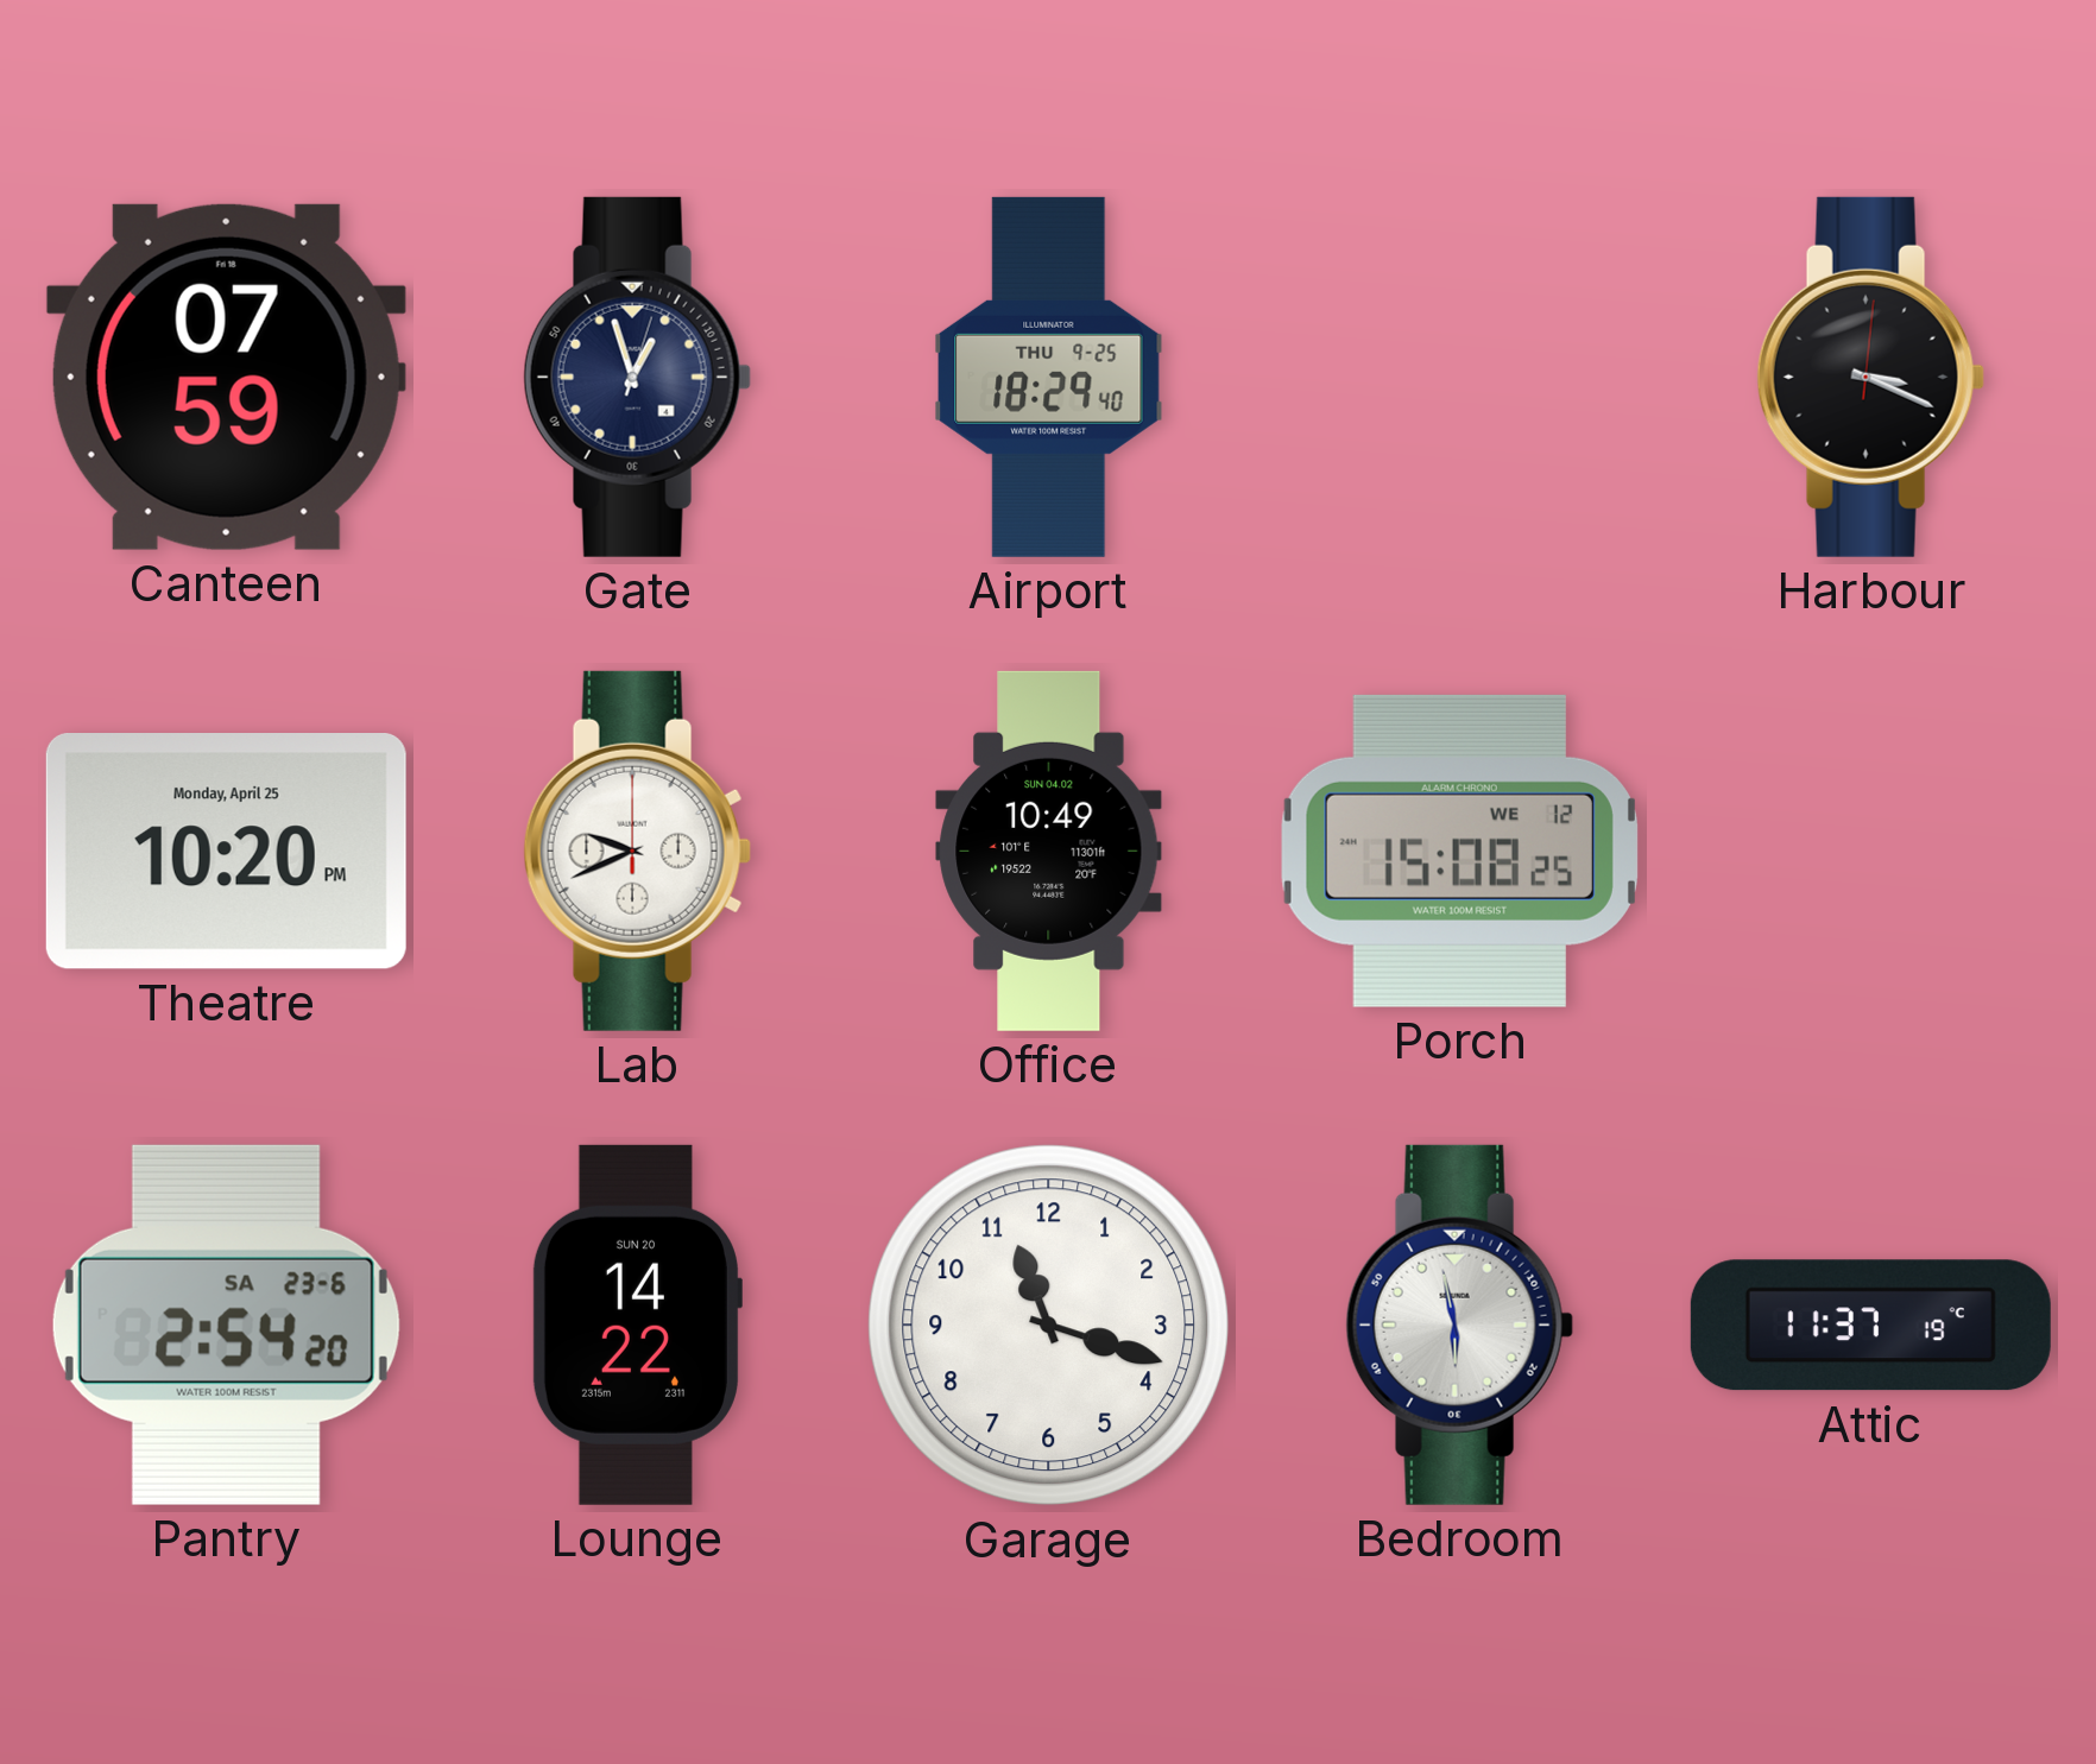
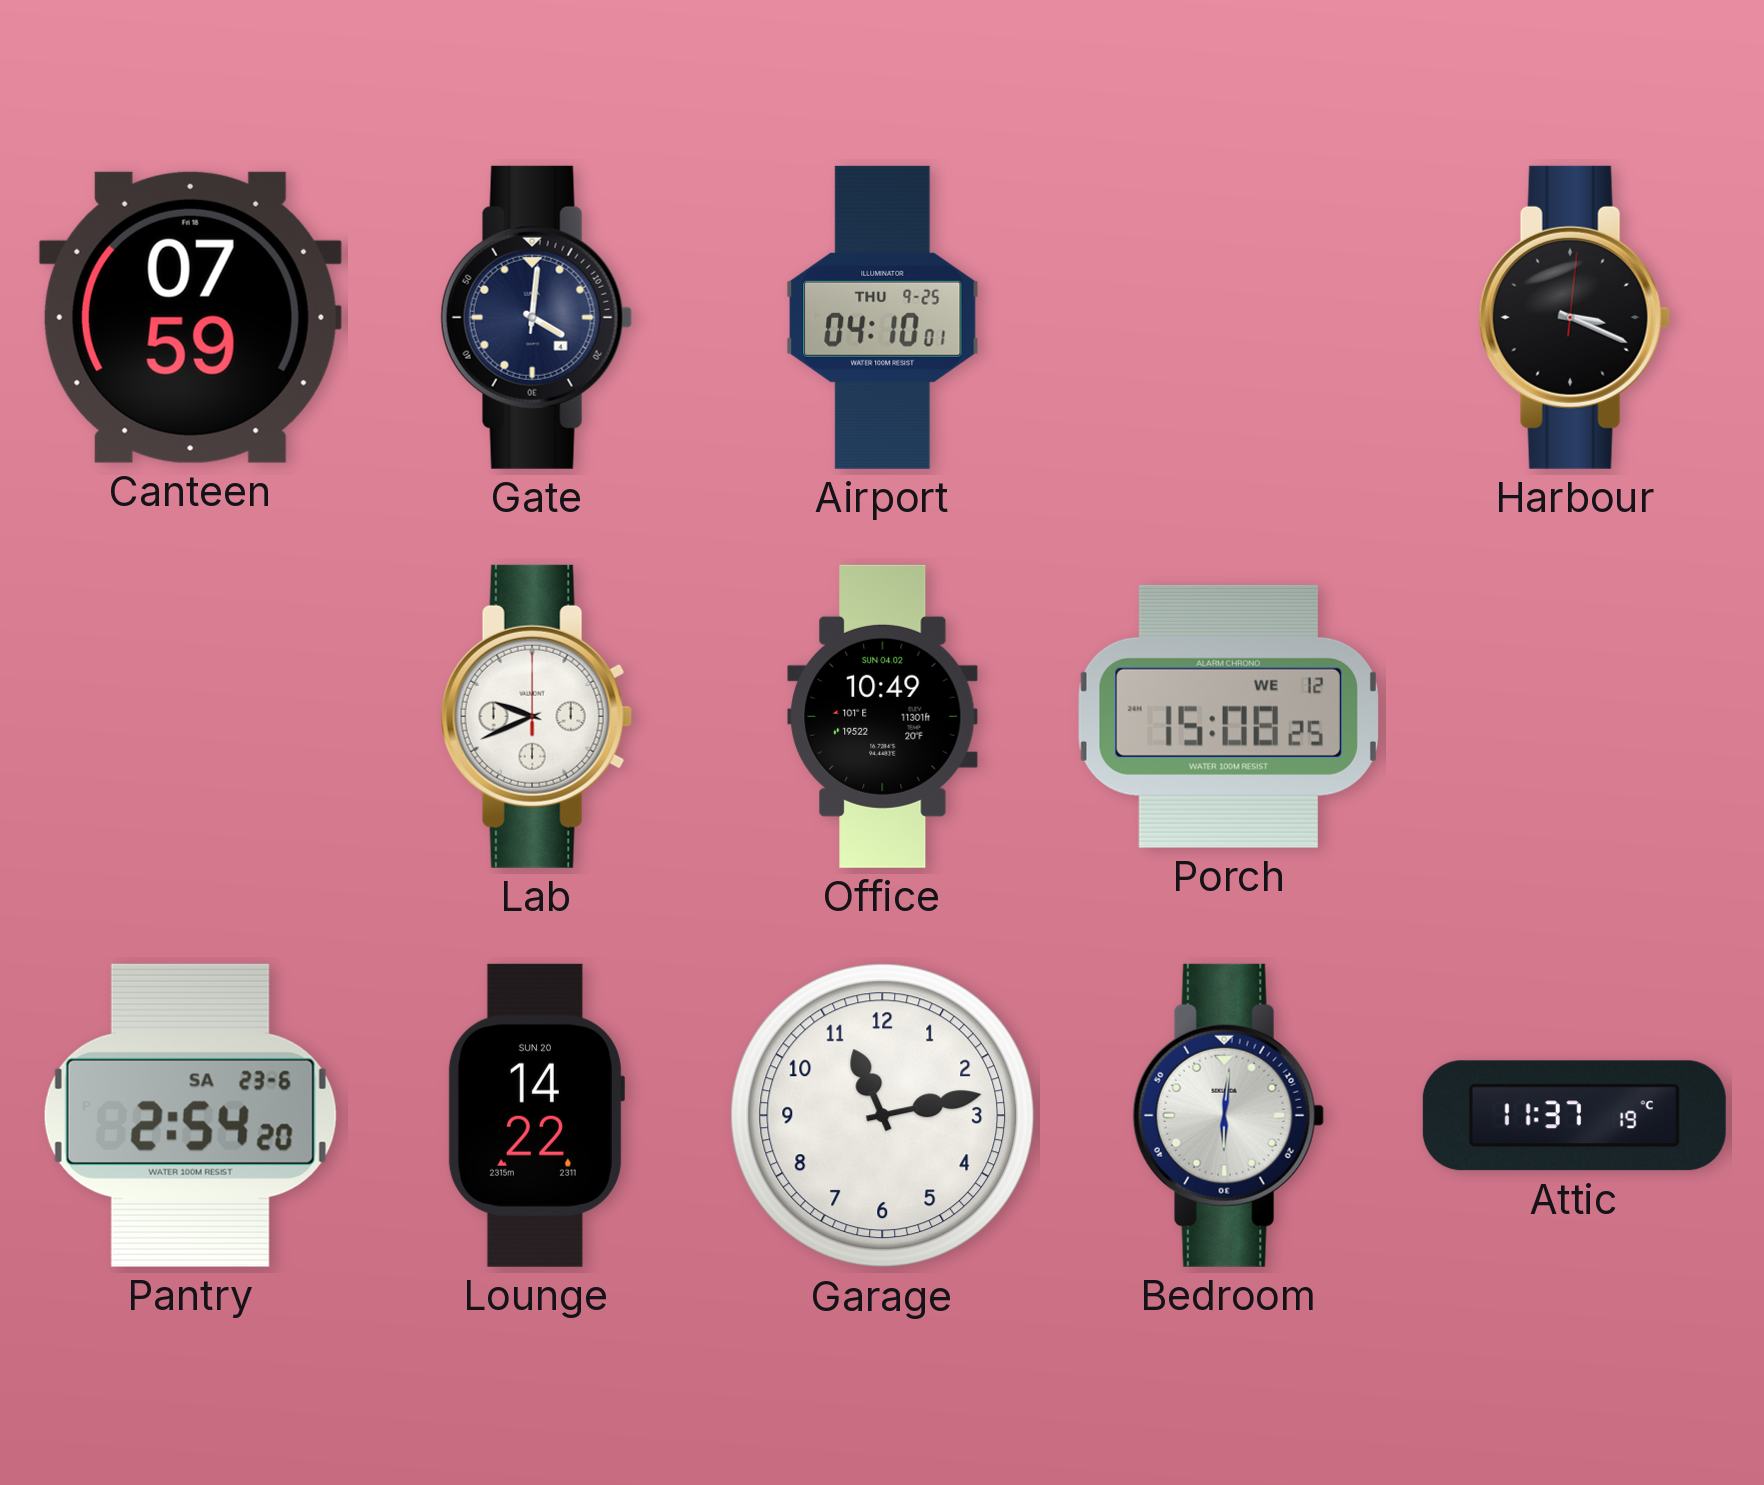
Gate: 12:57 -> 4:01 (536, 317)
Airport: 18:29 -> 04:10 (883, 317)
Theatre: 10:20 -> none (226, 852)
Garage: 11:18 -> 11:13 (883, 1116)
Bedroom: 5:58 -> 6:01 (1228, 1115)
